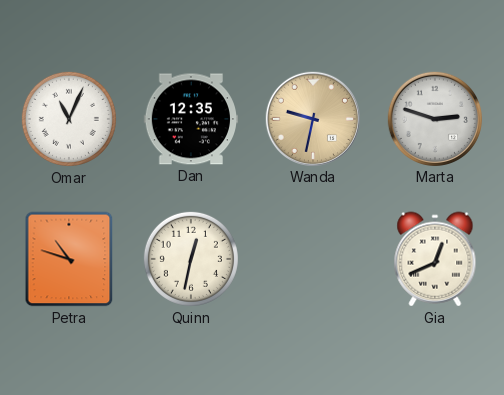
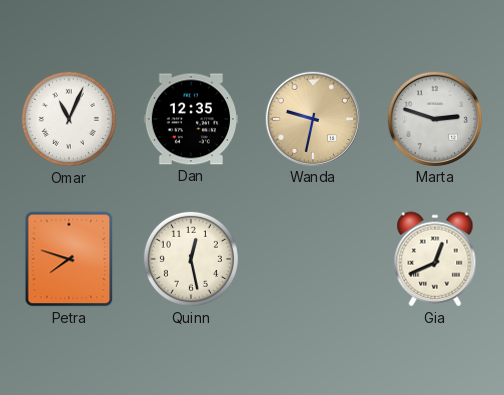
Petra: 10:48 -> 7:48 (69, 259)
Quinn: 12:32 -> 12:28 (191, 259)
